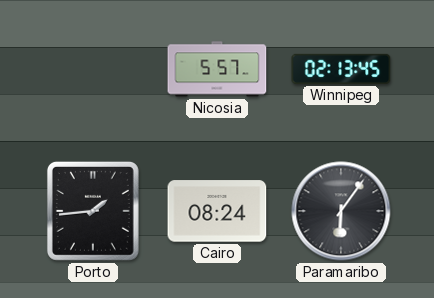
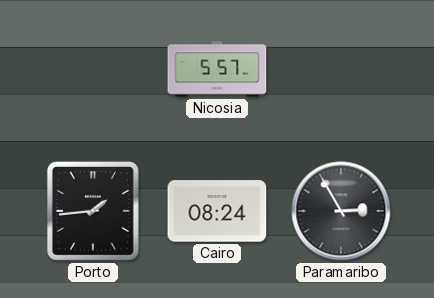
Winnipeg: 02:13 -> none (341, 69)
Paramaribo: 6:06 -> 2:55 (341, 211)
